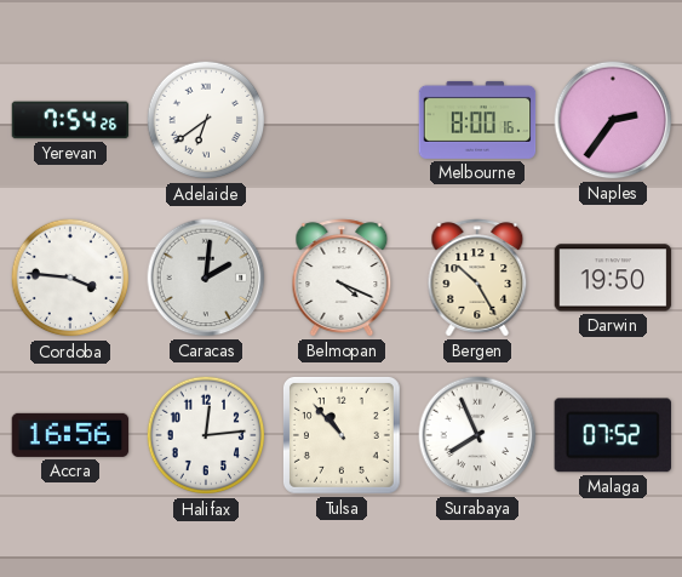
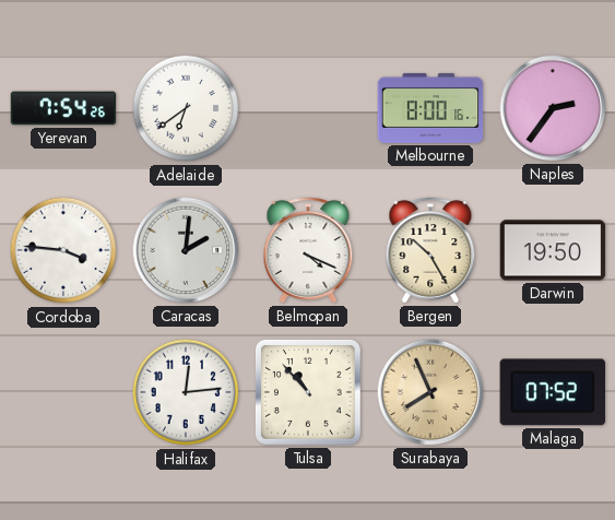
Accra: 16:56 -> none (70, 435)
Surabaya dial: white -> champagne (430, 392)
